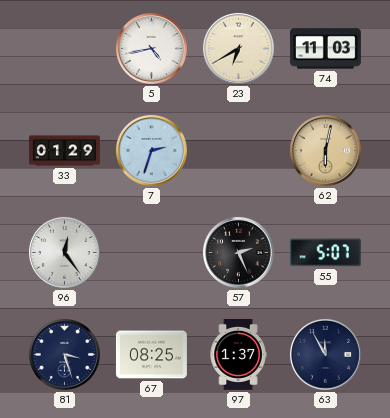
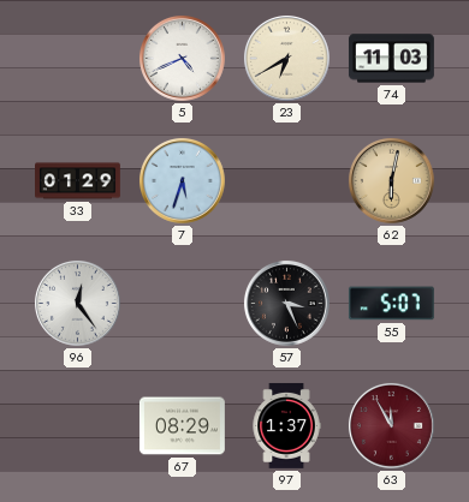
5: 4:43 -> 4:41 (182, 58)
7: 2:33 -> 5:33 (182, 180)
57: 2:26 -> 3:26 (286, 303)
81: 3:27 -> none (64, 354)
67: 08:25 -> 08:29 (182, 426)
63 dial: navy -> burgundy (391, 425)
